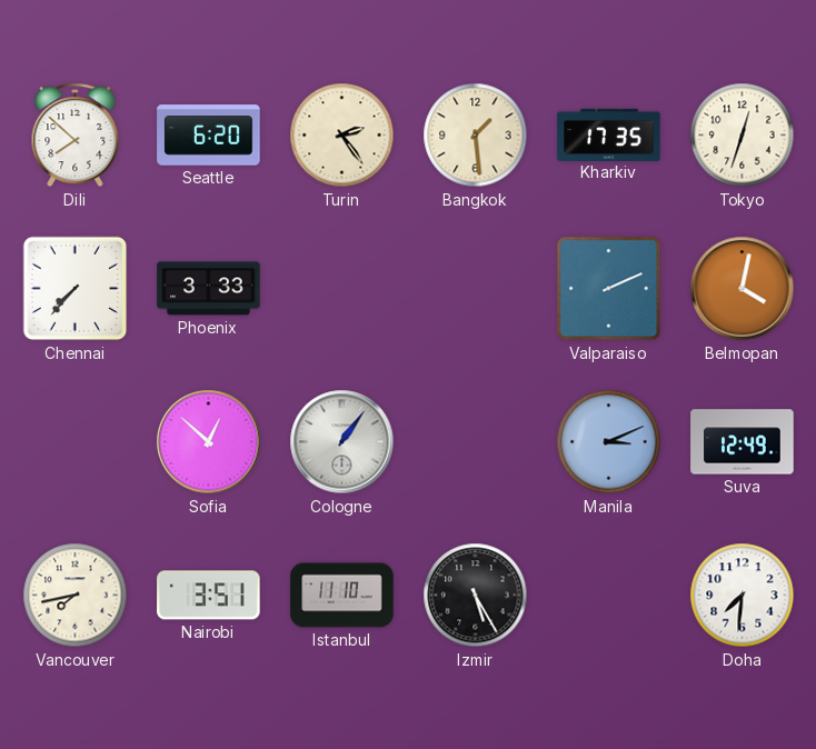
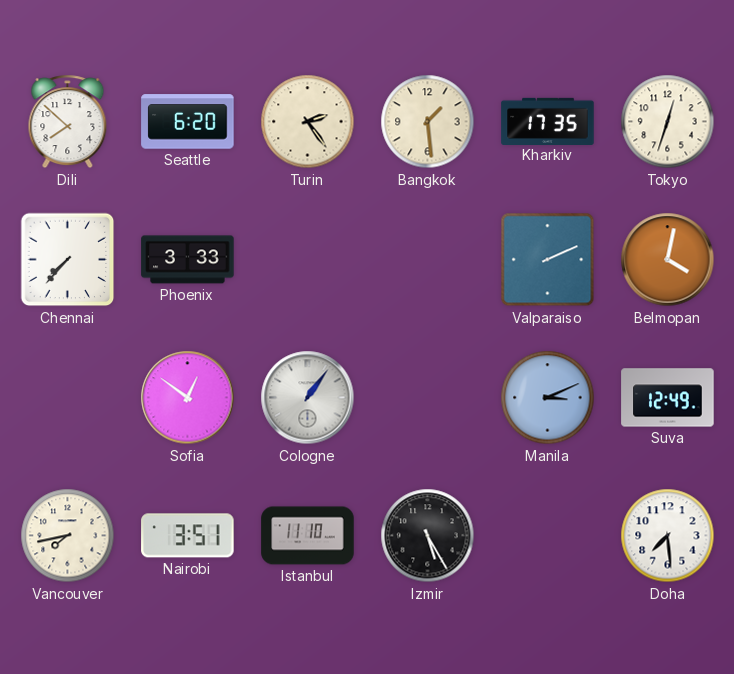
Sofia: 12:52 -> 12:51 (188, 398)
Doha: 7:31 -> 7:29 (668, 536)
